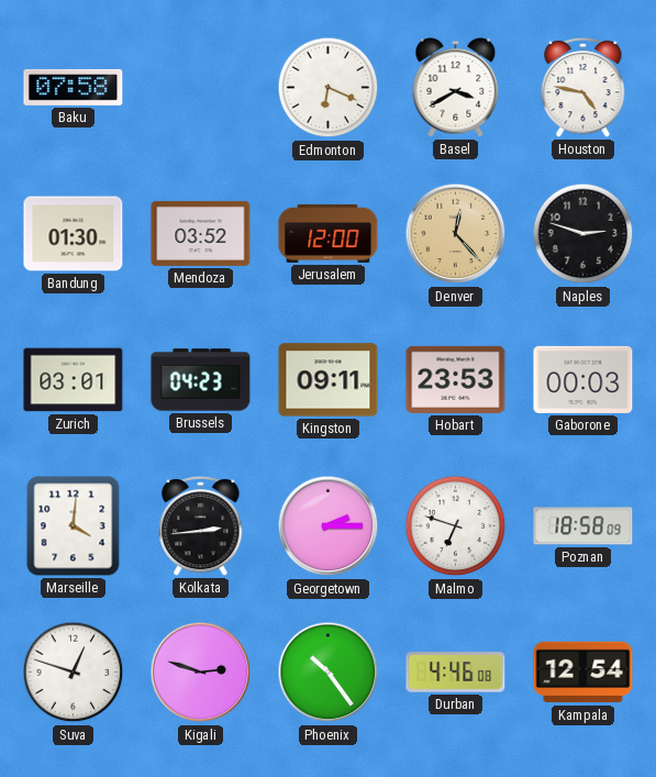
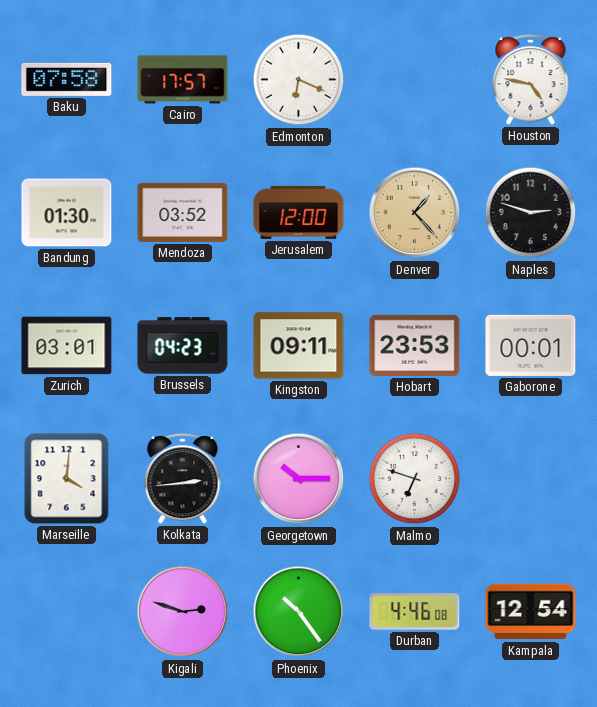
Cairo: none -> 17:57 (183, 80)
Basel: 3:40 -> none (456, 87)
Denver: 12:23 -> 1:23 (415, 213)
Gaborone: 00:03 -> 00:01 (531, 345)
Georgetown: 2:15 -> 10:15 (299, 479)
Poznan: 18:58 -> none (583, 526)
Suva: 12:48 -> none (74, 673)
